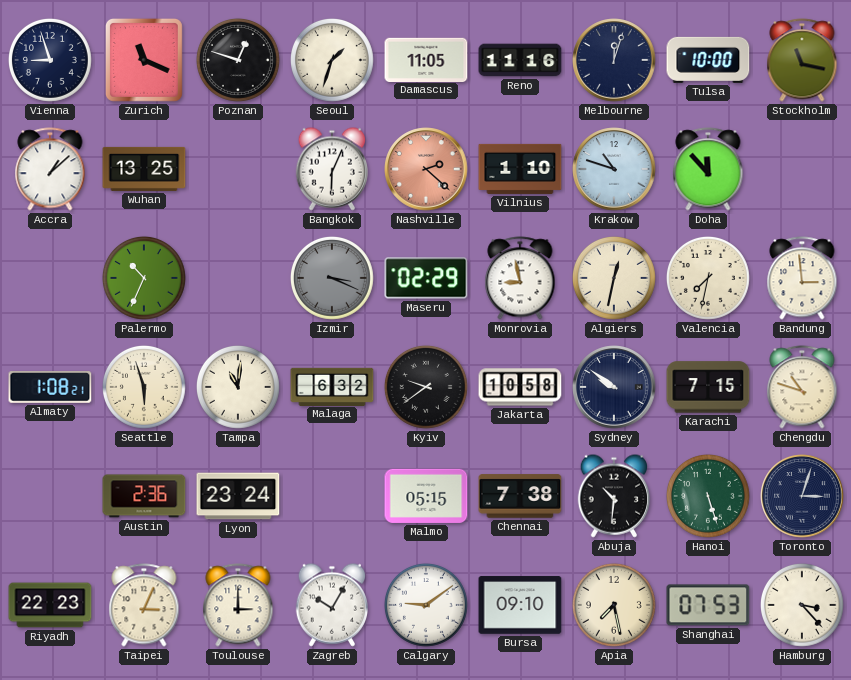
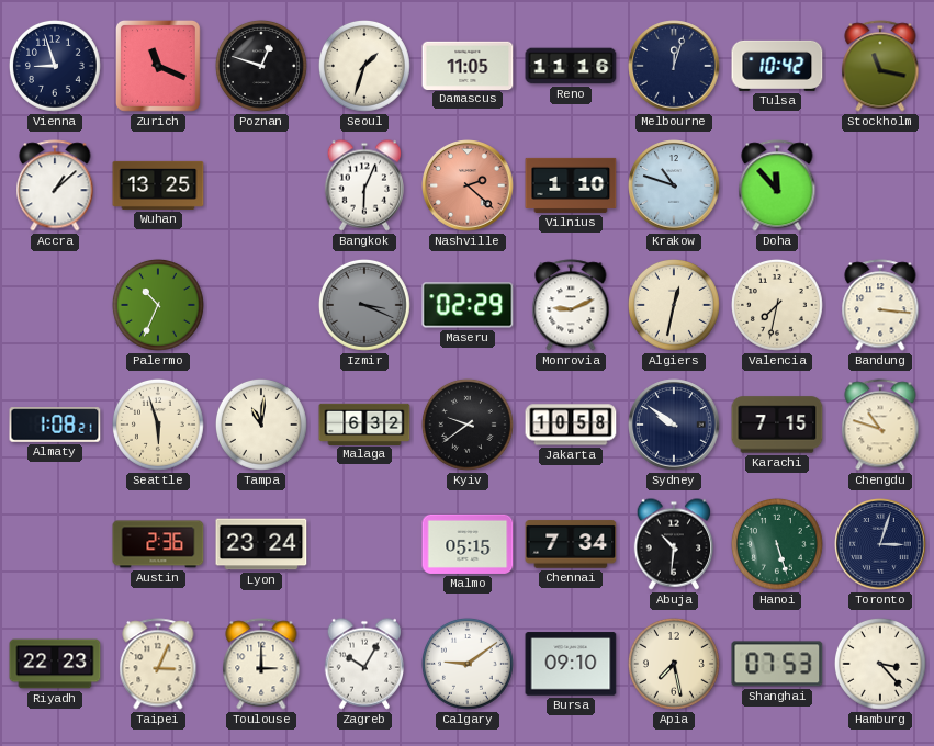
Tulsa: 10:00 -> 10:42 (777, 66)
Monrovia: 8:58 -> 9:11 (571, 305)
Bandung: 2:59 -> 3:16 (880, 305)
Chennai: 7:38 -> 7:34 (571, 544)
